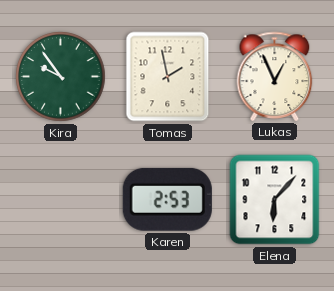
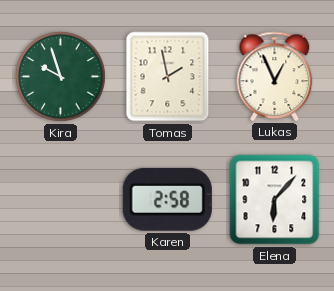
Kira: 9:54 -> 9:57 (61, 77)
Karen: 2:53 -> 2:58 (167, 199)
